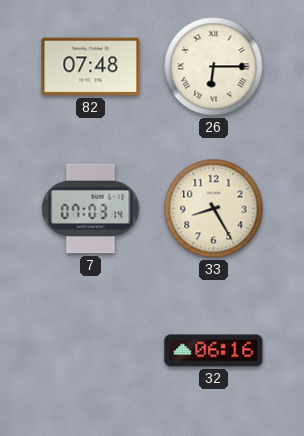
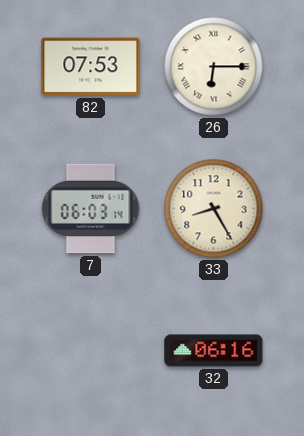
82: 07:48 -> 07:53 (91, 67)
7: 07:03 -> 06:03 (91, 209)
